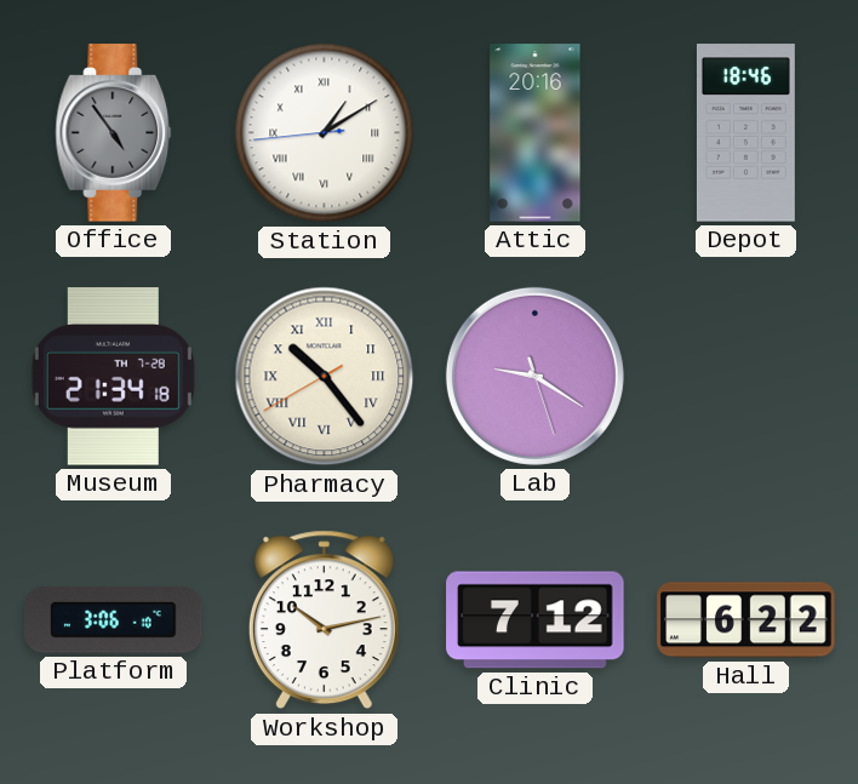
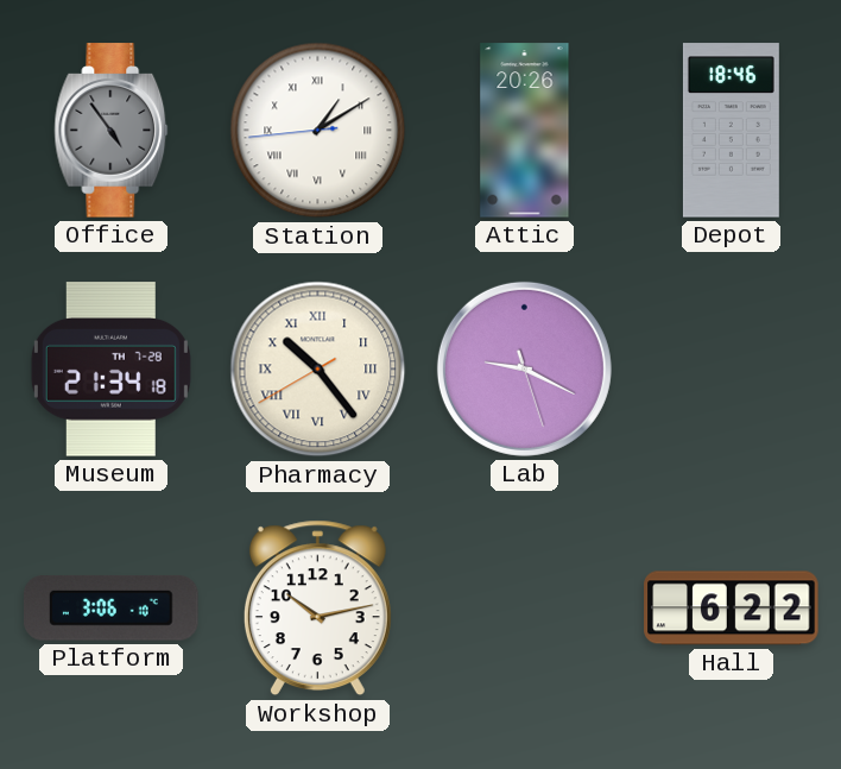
Attic: 20:16 -> 20:26 (525, 131)
Lab: 9:20 -> 9:19 (524, 368)
Clinic: 7:12 -> none (536, 620)
